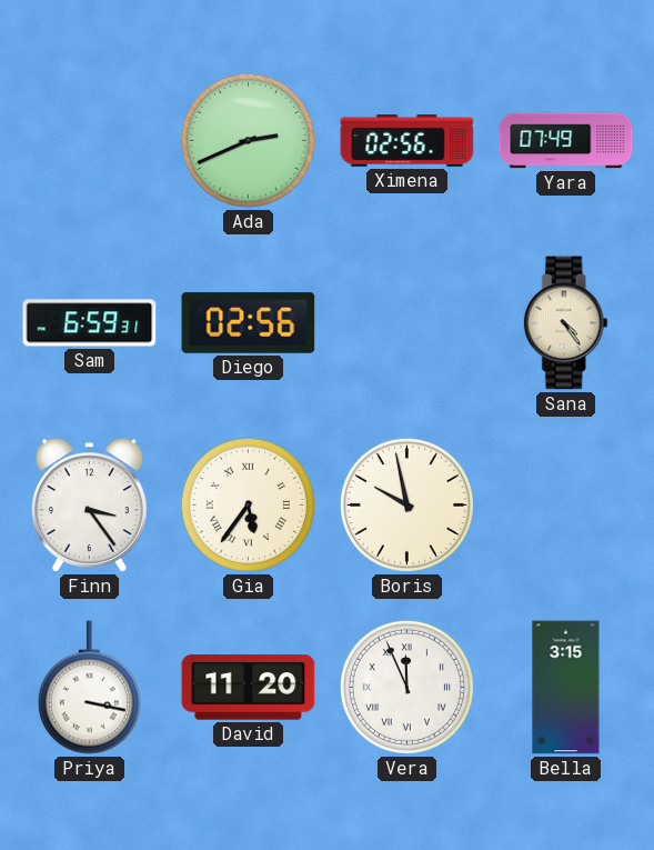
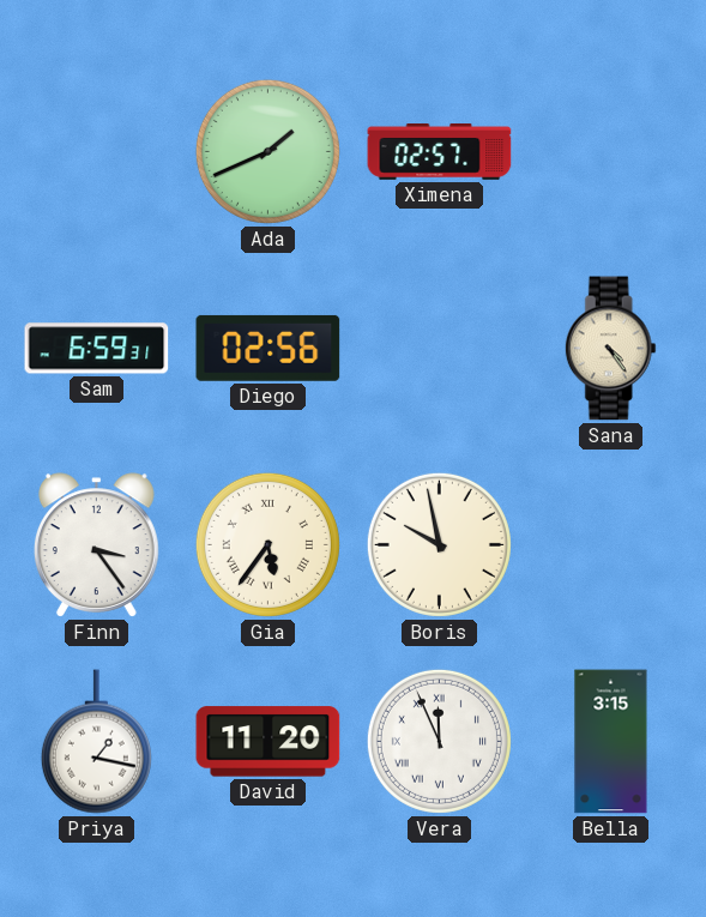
Ada: 2:41 -> 1:41 (267, 151)
Ximena: 02:56 -> 02:57 (440, 152)
Yara: 07:49 -> none (566, 141)
Priya: 3:17 -> 1:17 (96, 742)
